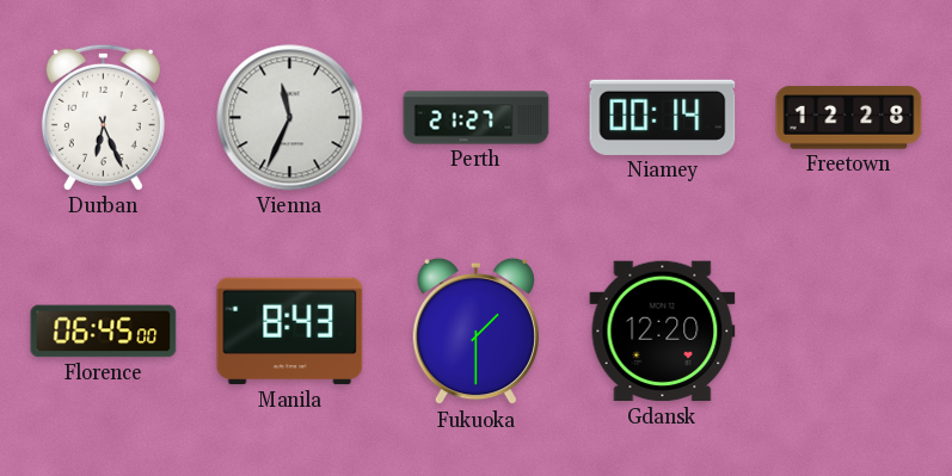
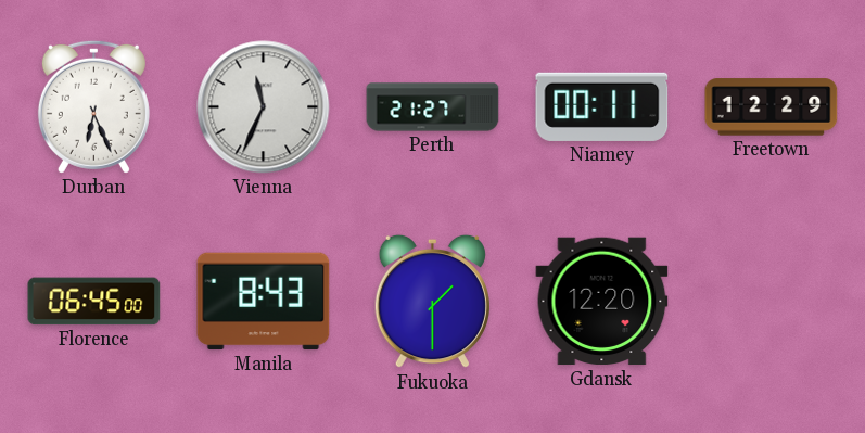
Niamey: 00:14 -> 00:11 (602, 106)
Freetown: 12:28 -> 12:29 (772, 107)
